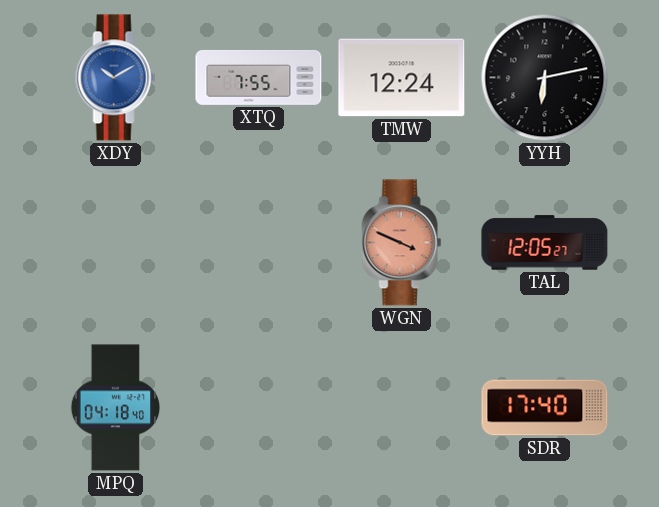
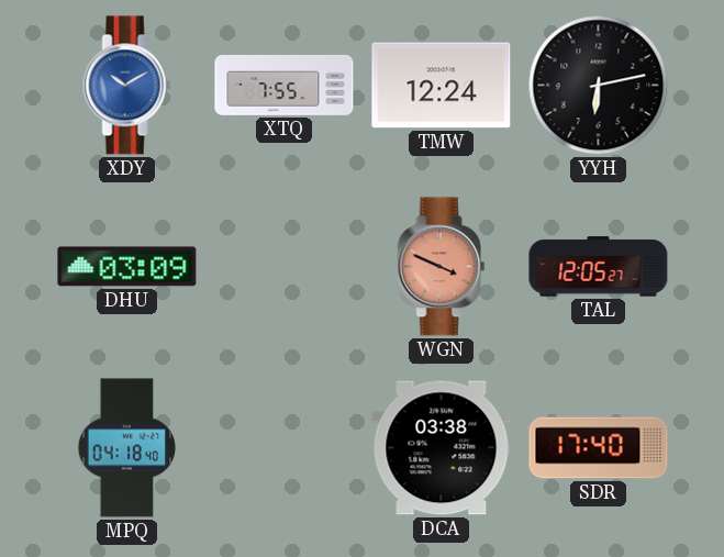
DHU: none -> 03:09 (127, 267)
DCA: none -> 03:38 (442, 448)
